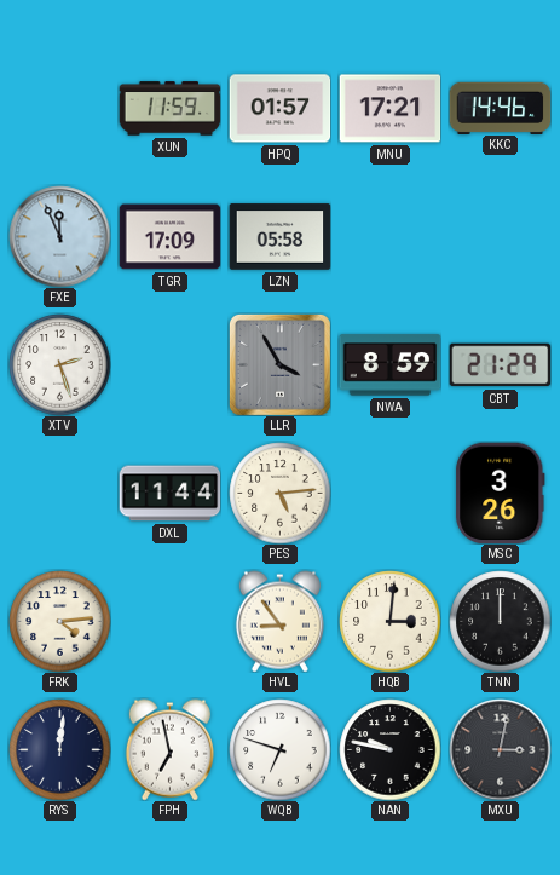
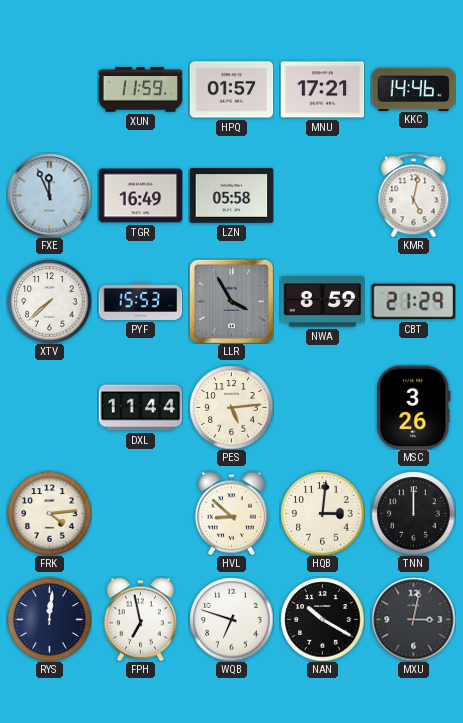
TGR: 17:09 -> 16:49 (140, 196)
KMR: none -> 5:02 (414, 195)
XTV: 2:27 -> 7:38 (49, 301)
PYF: none -> 15:53 (140, 301)
HVL: 8:54 -> 8:52 (231, 513)
NAN: 9:47 -> 10:20 (322, 619)
